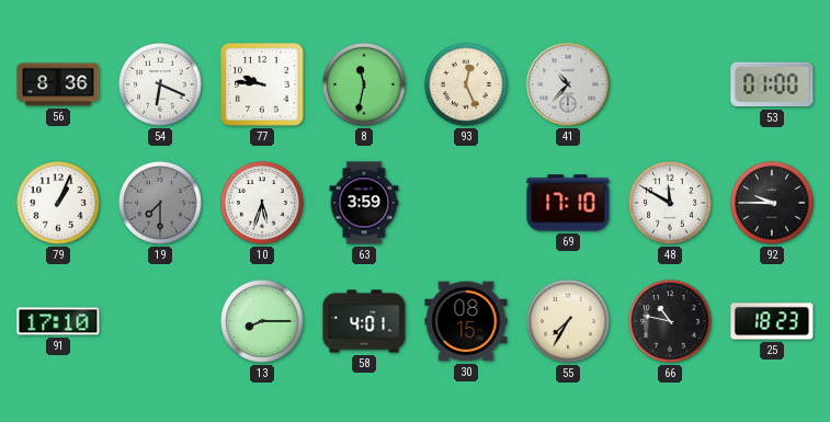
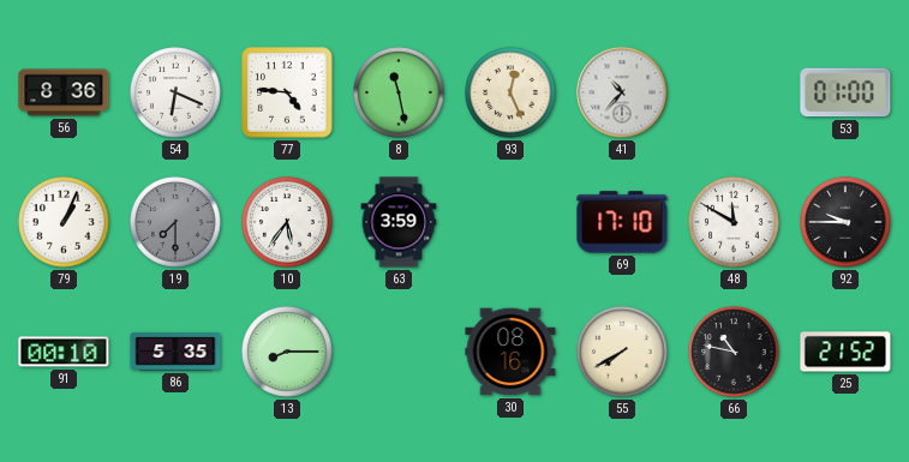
77: 9:46 -> 4:46 (287, 92)
8: 11:32 -> 11:28 (399, 92)
10: 5:33 -> 5:36 (287, 222)
91: 17:10 -> 00:10 (64, 352)
86: none -> 5:35 (175, 352)
58: 4:01 -> none (364, 321)
30: 08:15 -> 08:16 (510, 352)
55: 7:35 -> 7:40 (622, 352)
25: 18:23 -> 21:52 (845, 352)
